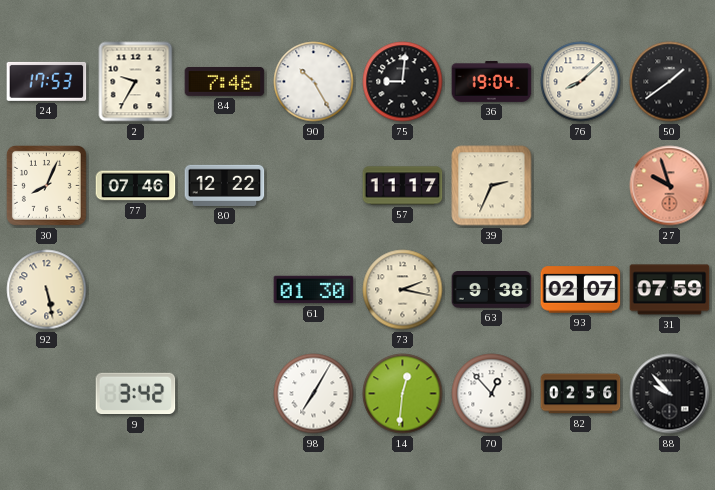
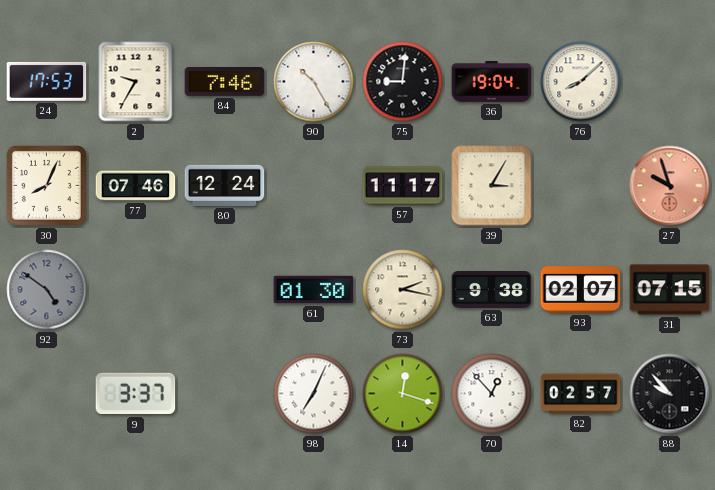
50: 1:39 -> none (670, 82)
80: 12:22 -> 12:24 (225, 185)
39: 2:34 -> 3:05 (492, 186)
92: 5:28 -> 4:51 (47, 290)
92 dial: cream -> grey (47, 290)
31: 07:59 -> 07:15 (670, 290)
9: 3:42 -> 3:37 (136, 394)
98: 7:05 -> 7:04 (314, 394)
14: 12:31 -> 12:18 (403, 394)
82: 02:56 -> 02:57 (581, 394)
